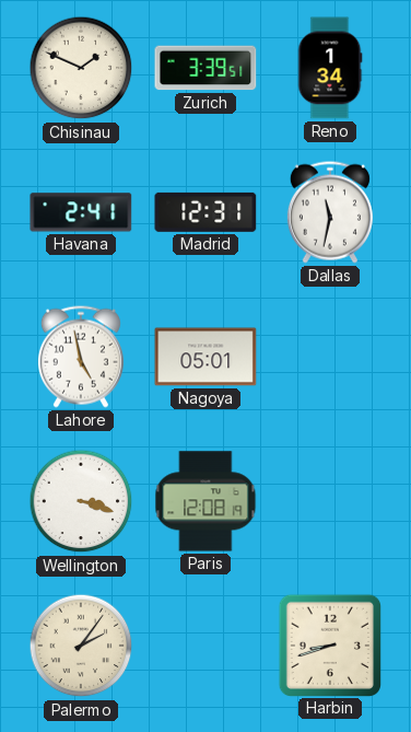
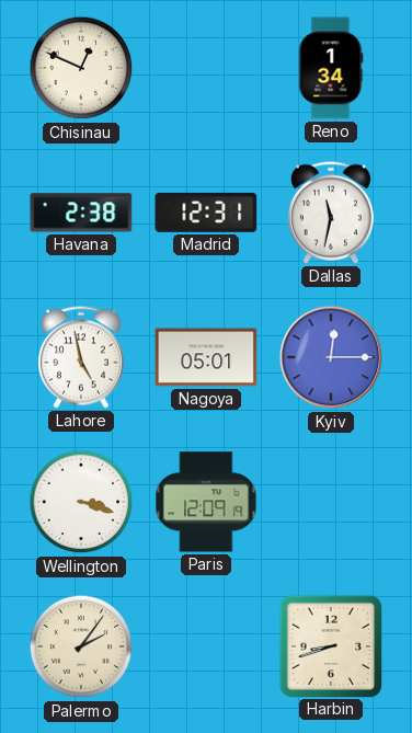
Chisinau: 1:49 -> 12:49 (81, 68)
Zurich: 3:39 -> none (205, 68)
Havana: 2:41 -> 2:38 (81, 213)
Kyiv: none -> 12:15 (331, 357)
Paris: 12:08 -> 12:09 (206, 502)
